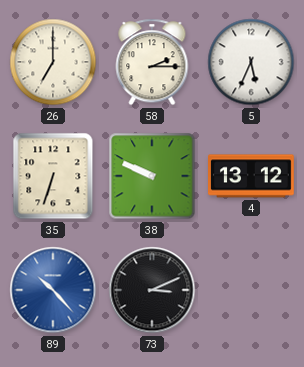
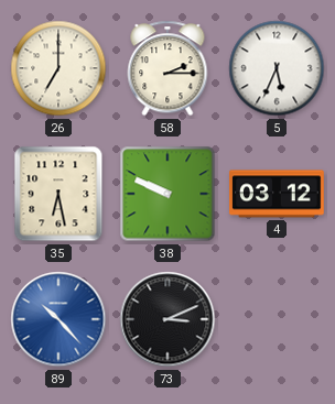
35: 6:33 -> 6:28 (58, 194)
4: 13:12 -> 03:12 (278, 194)
